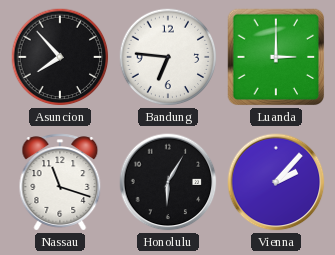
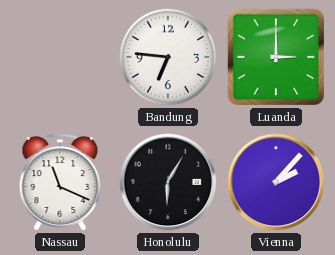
Asuncion: 7:53 -> none (60, 57)
Nassau: 11:18 -> 11:19 (60, 182)
